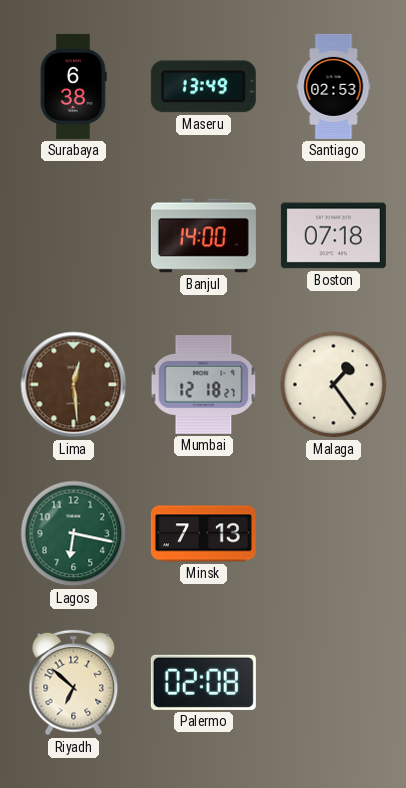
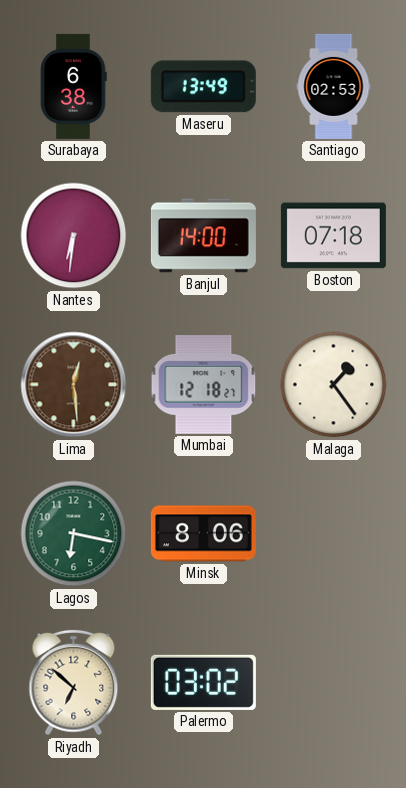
Nantes: none -> 6:31 (74, 236)
Minsk: 7:13 -> 8:06 (203, 534)
Palermo: 02:08 -> 03:02 (203, 682)
